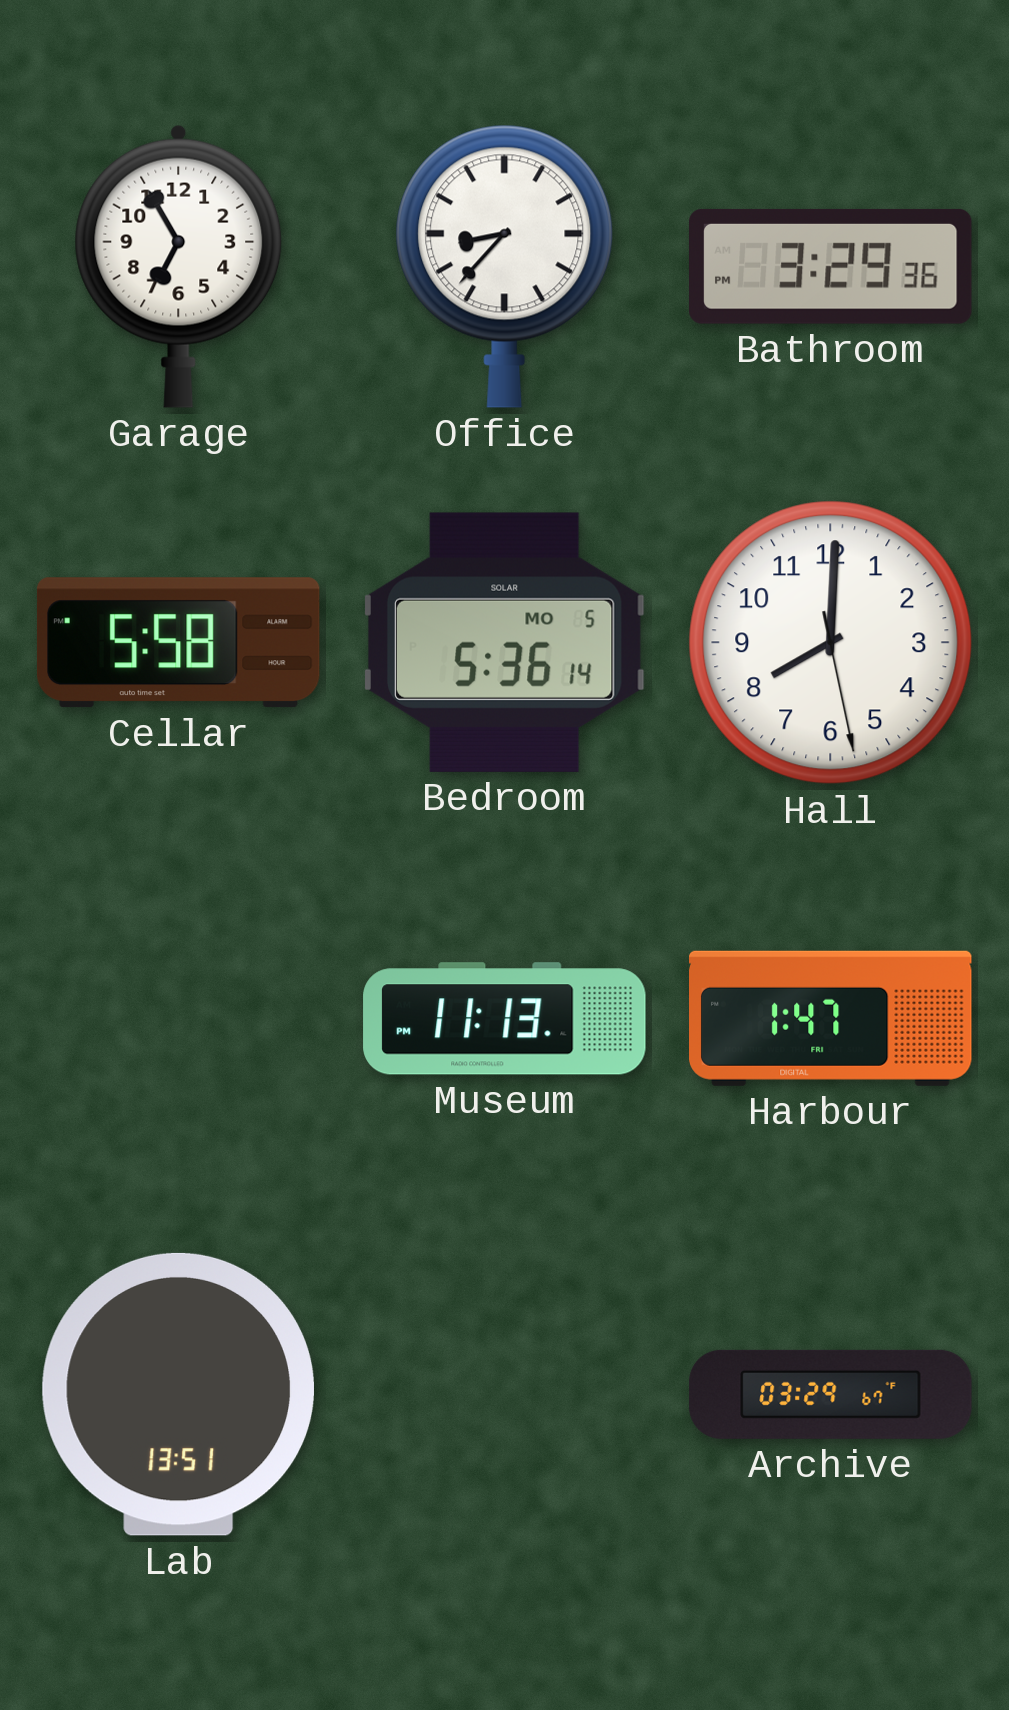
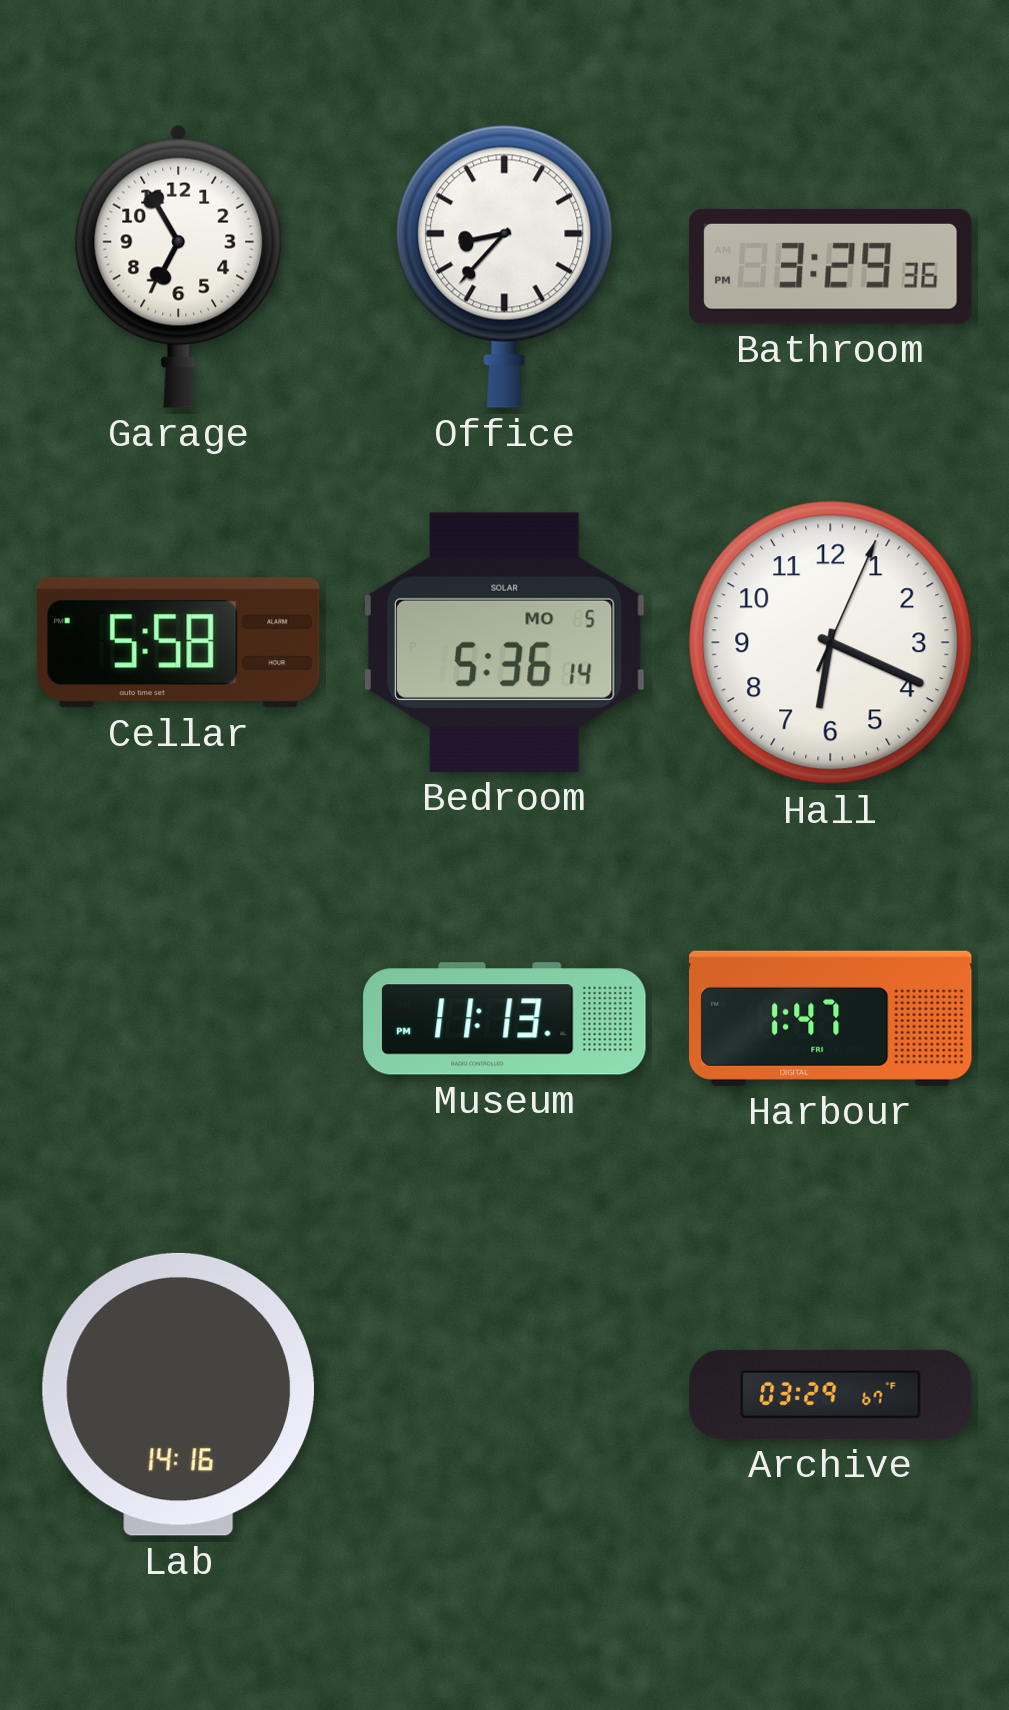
Hall: 8:00 -> 6:19 (831, 643)
Lab: 13:51 -> 14:16 (178, 1394)
